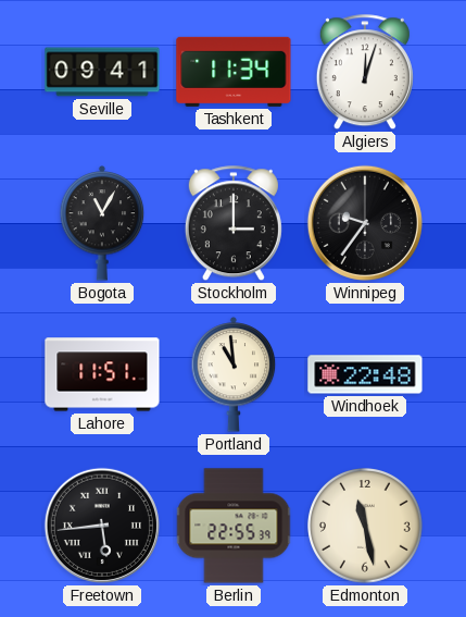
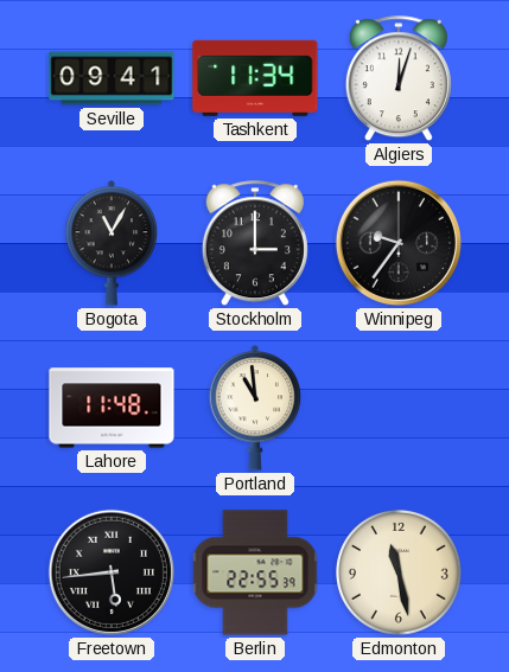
Lahore: 11:51 -> 11:48 (112, 408)
Windhoek: 22:48 -> none (365, 374)
